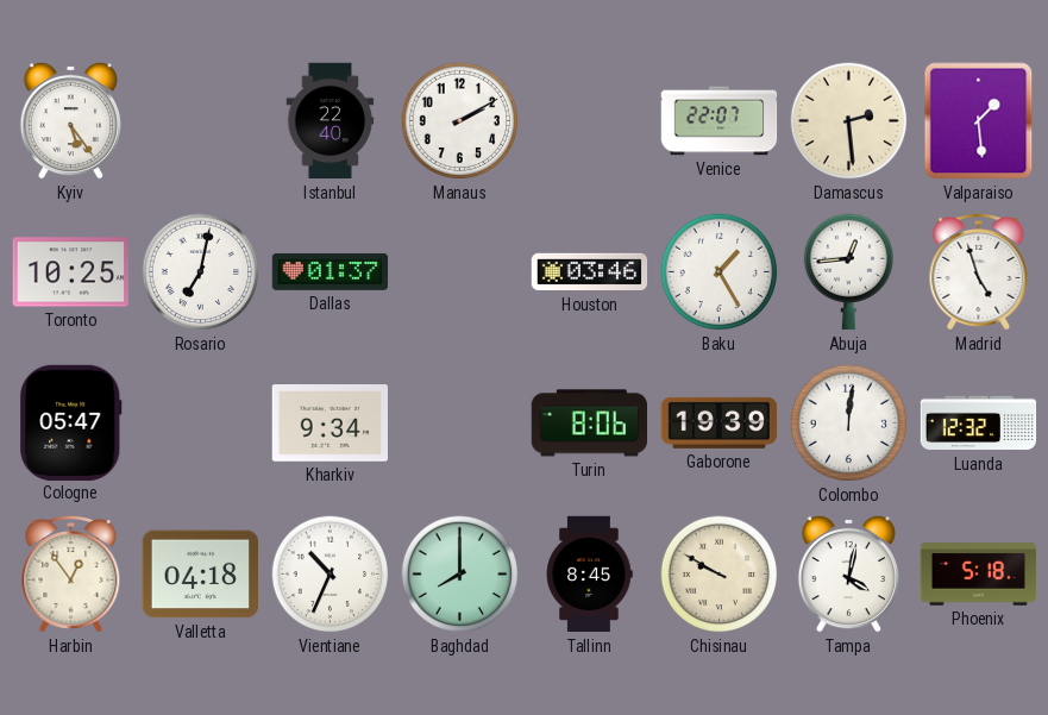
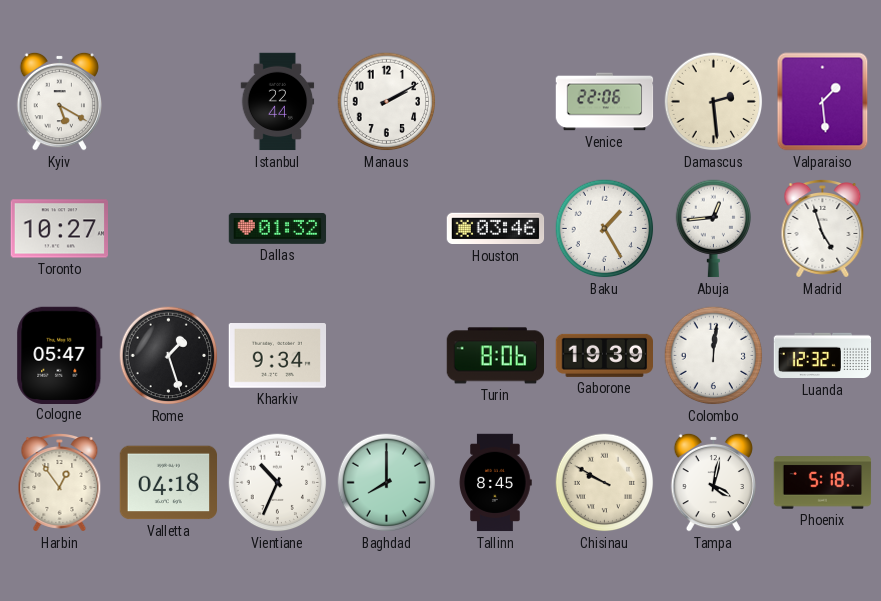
Kyiv: 5:24 -> 5:20 (59, 101)
Istanbul: 22:40 -> 22:44 (278, 102)
Venice: 22:07 -> 22:06 (605, 102)
Toronto: 10:25 -> 10:27 (60, 229)
Rosario: 7:02 -> none (201, 272)
Dallas: 01:37 -> 01:32 (278, 229)
Rome: none -> 1:27 (169, 356)
